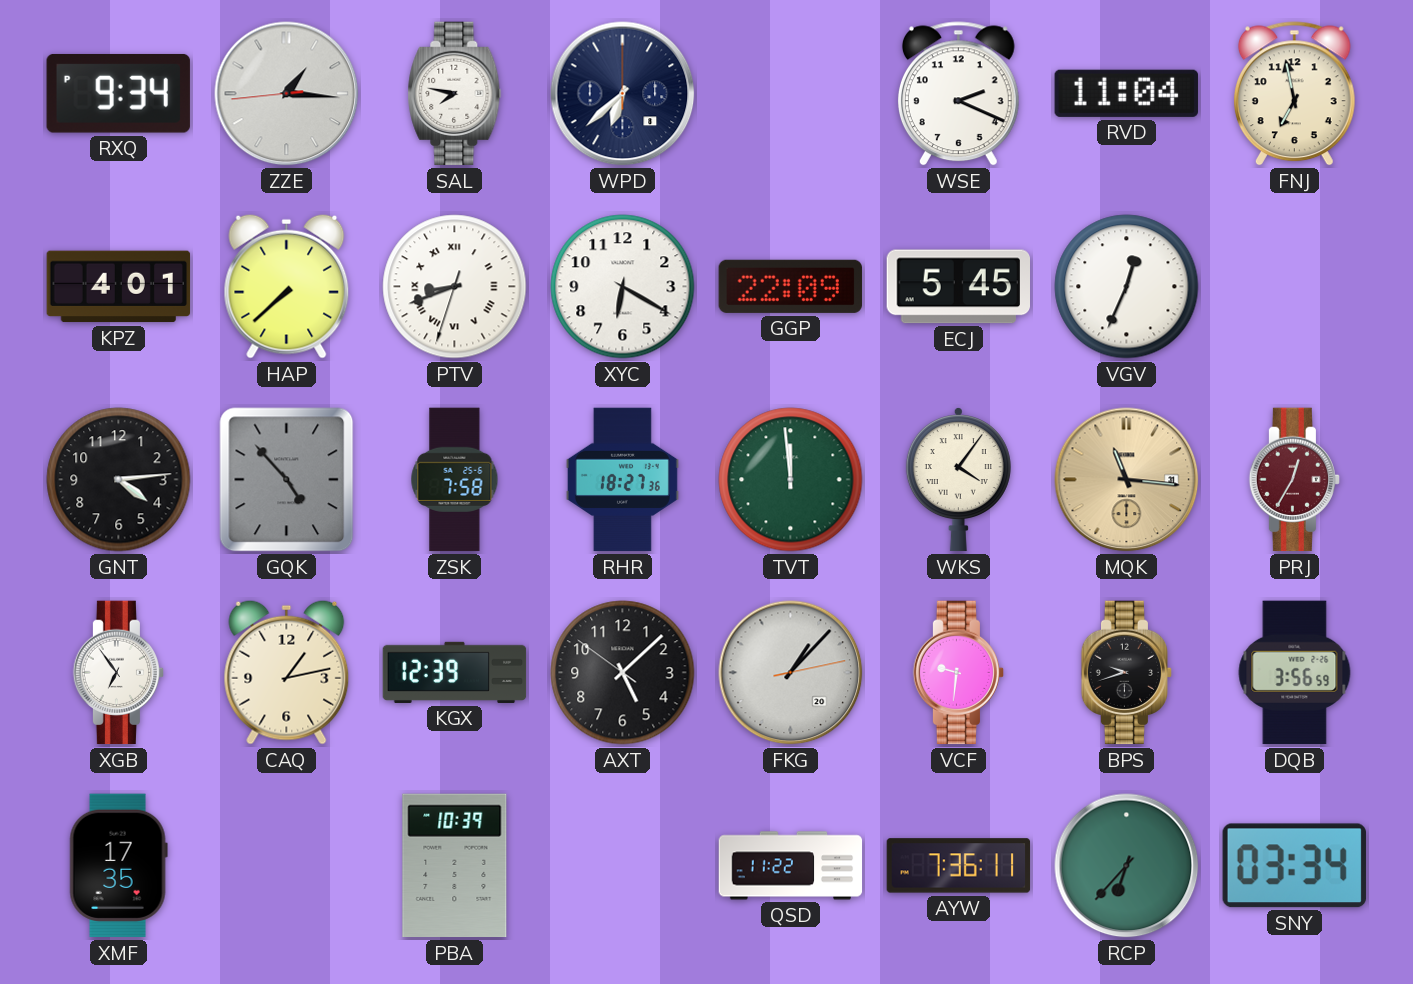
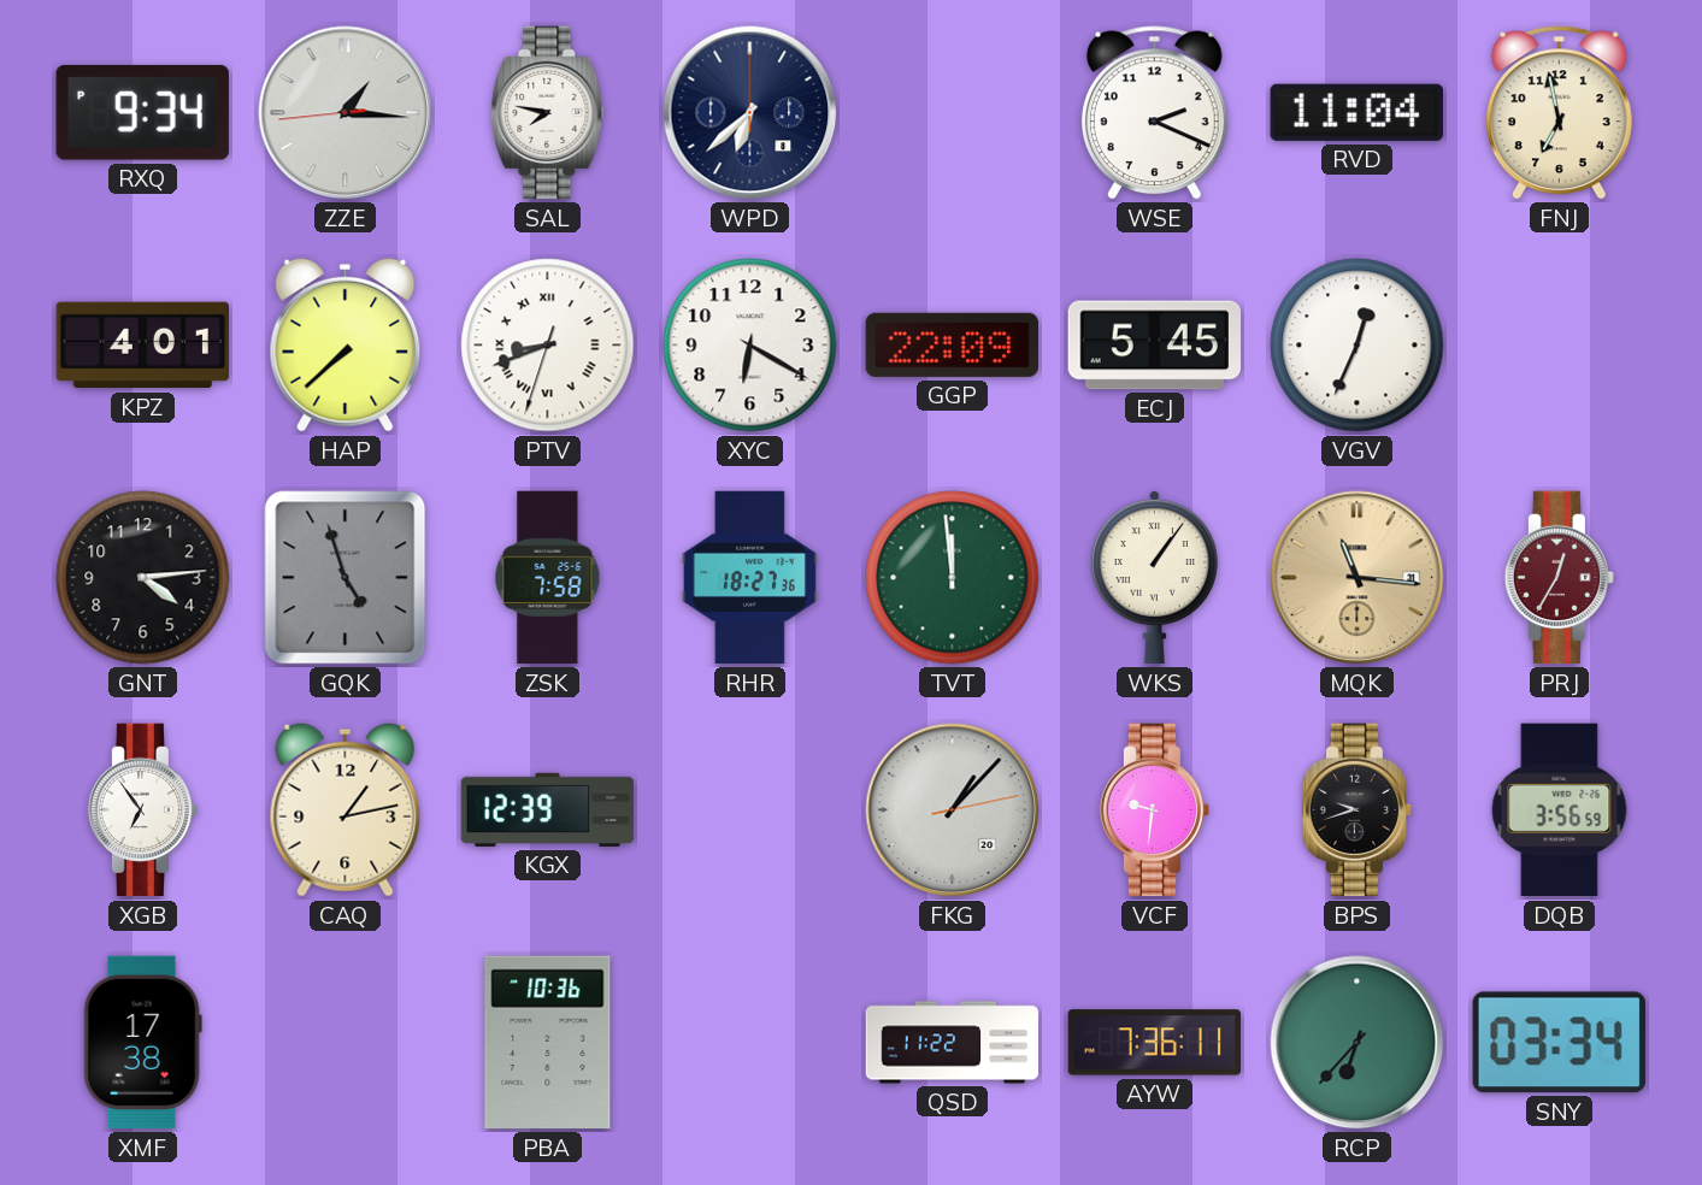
GQK: 4:53 -> 4:57 (346, 578)
WKS: 4:06 -> 1:06 (1154, 577)
AXT: 5:07 -> none (623, 673)
XMF: 17:35 -> 17:38 (142, 1043)
PBA: 10:39 -> 10:36 (548, 1043)
